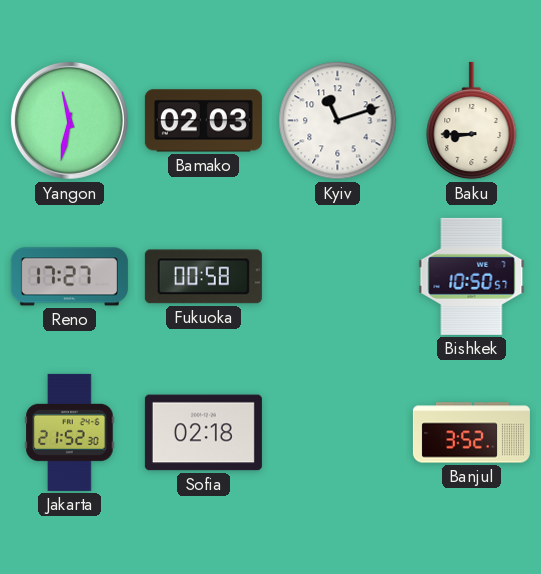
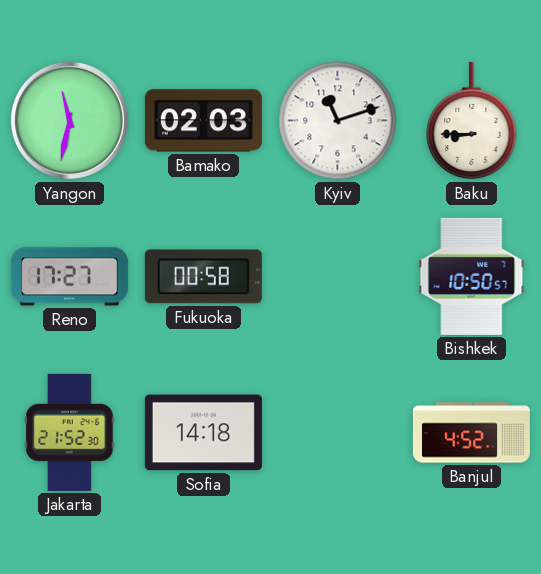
Sofia: 02:18 -> 14:18 (203, 433)
Banjul: 3:52 -> 4:52 (471, 433)
